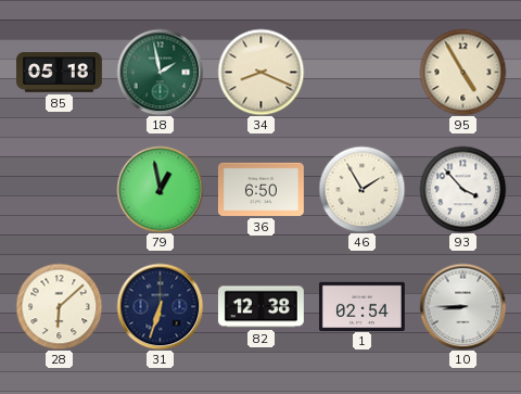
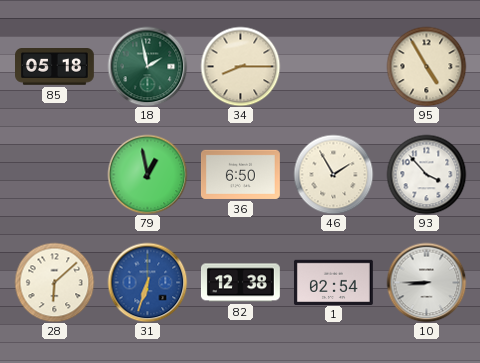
34: 8:19 -> 8:15 (240, 66)
31 dial: navy -> blue (147, 282)
